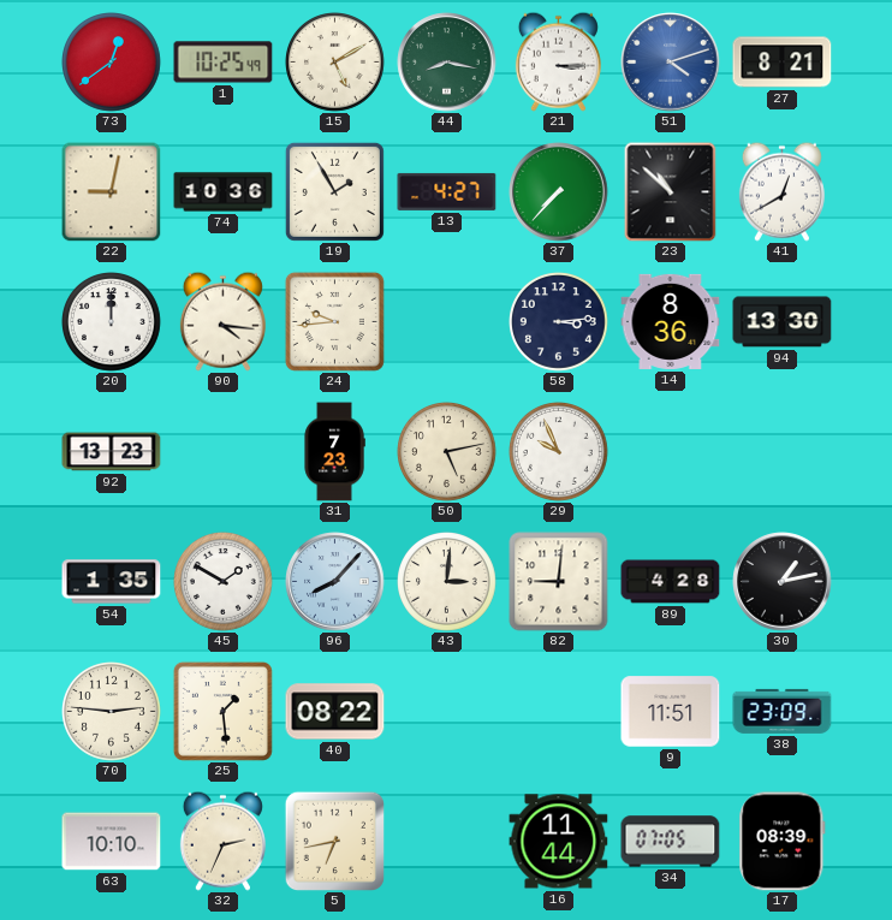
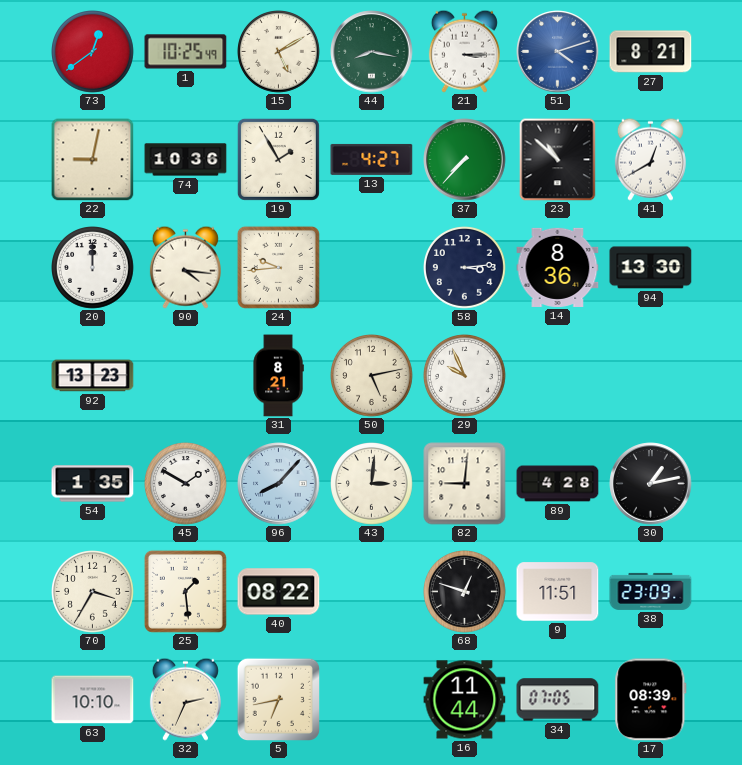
31: 7:23 -> 8:21 (278, 376)
70: 2:46 -> 3:35 (93, 592)
68: none -> 12:48 (465, 592)
